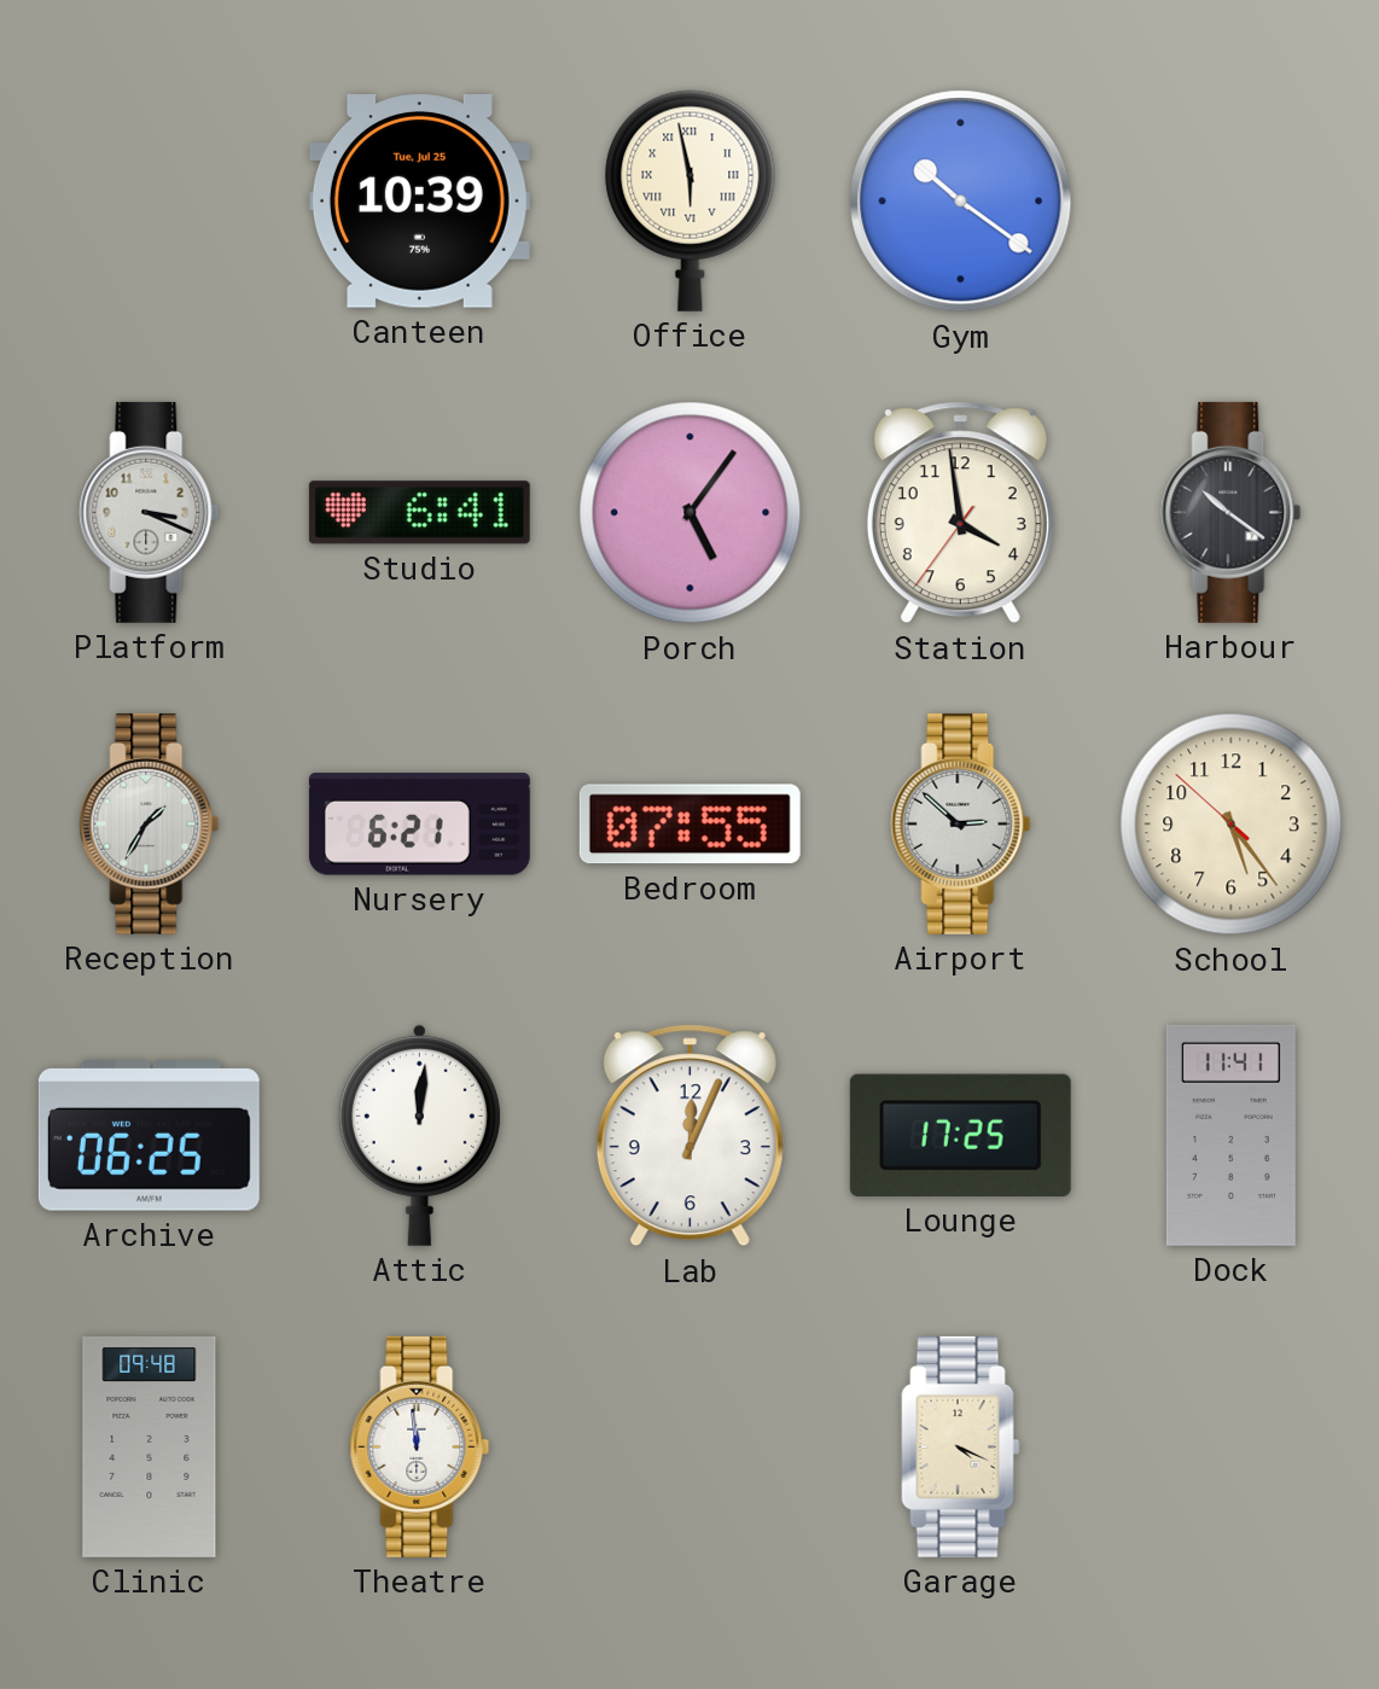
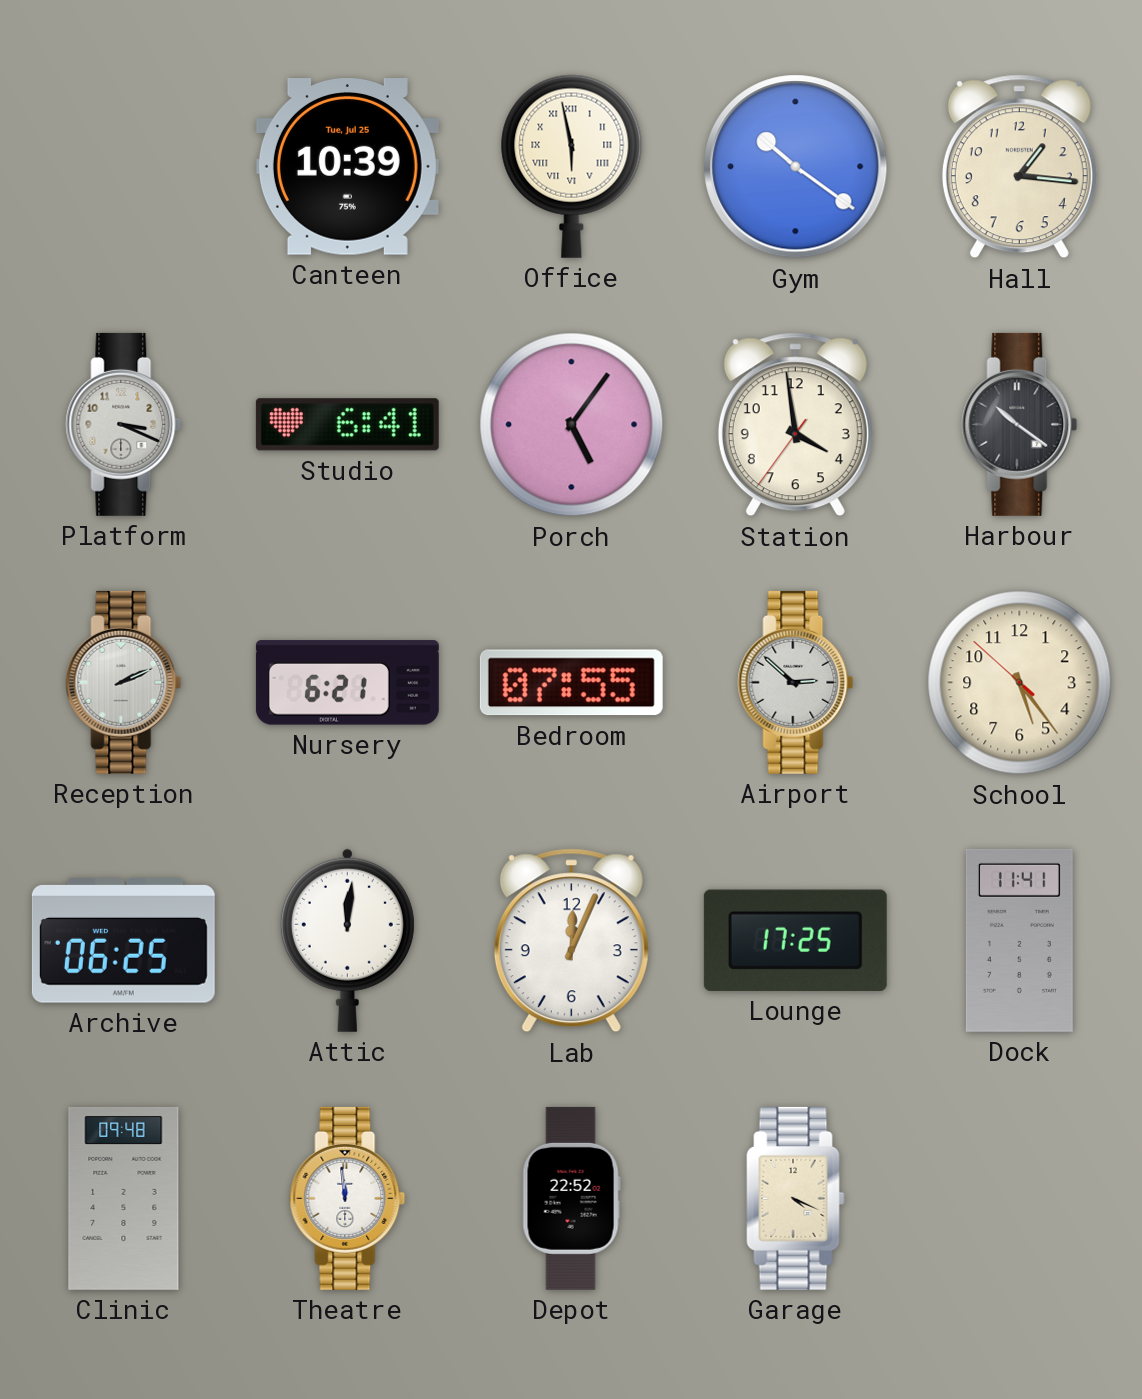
Hall: none -> 1:16 (1019, 167)
Reception: 1:35 -> 2:11 (124, 682)
Depot: none -> 22:52 (571, 1198)
